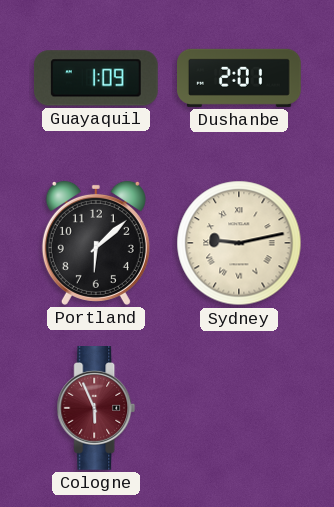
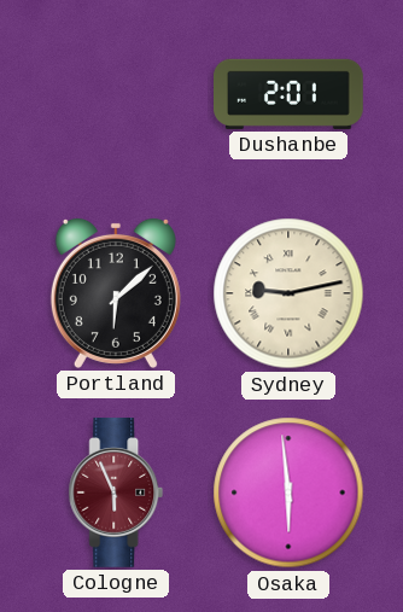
Guayaquil: 1:09 -> none (96, 78)
Osaka: none -> 5:59 (288, 492)
